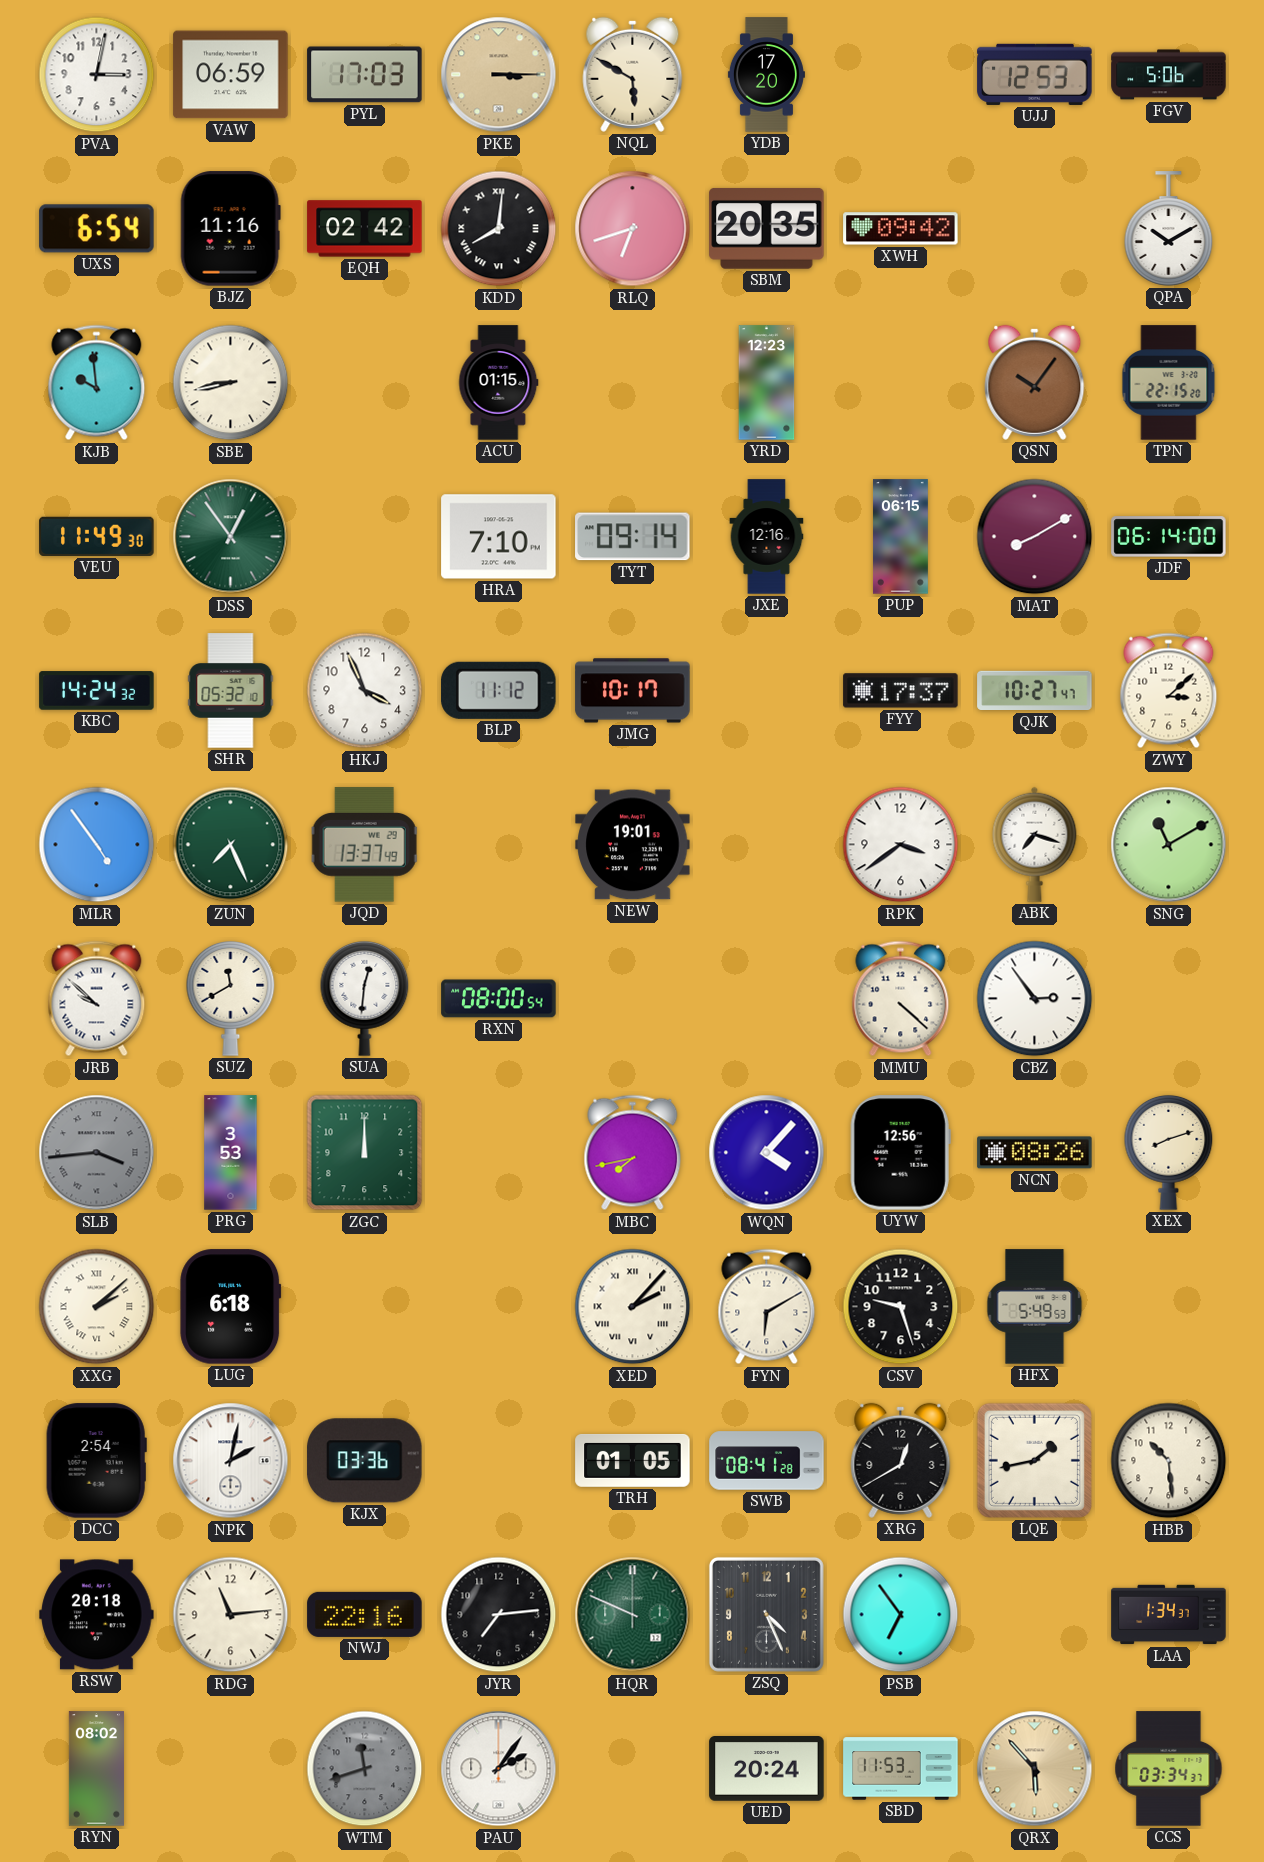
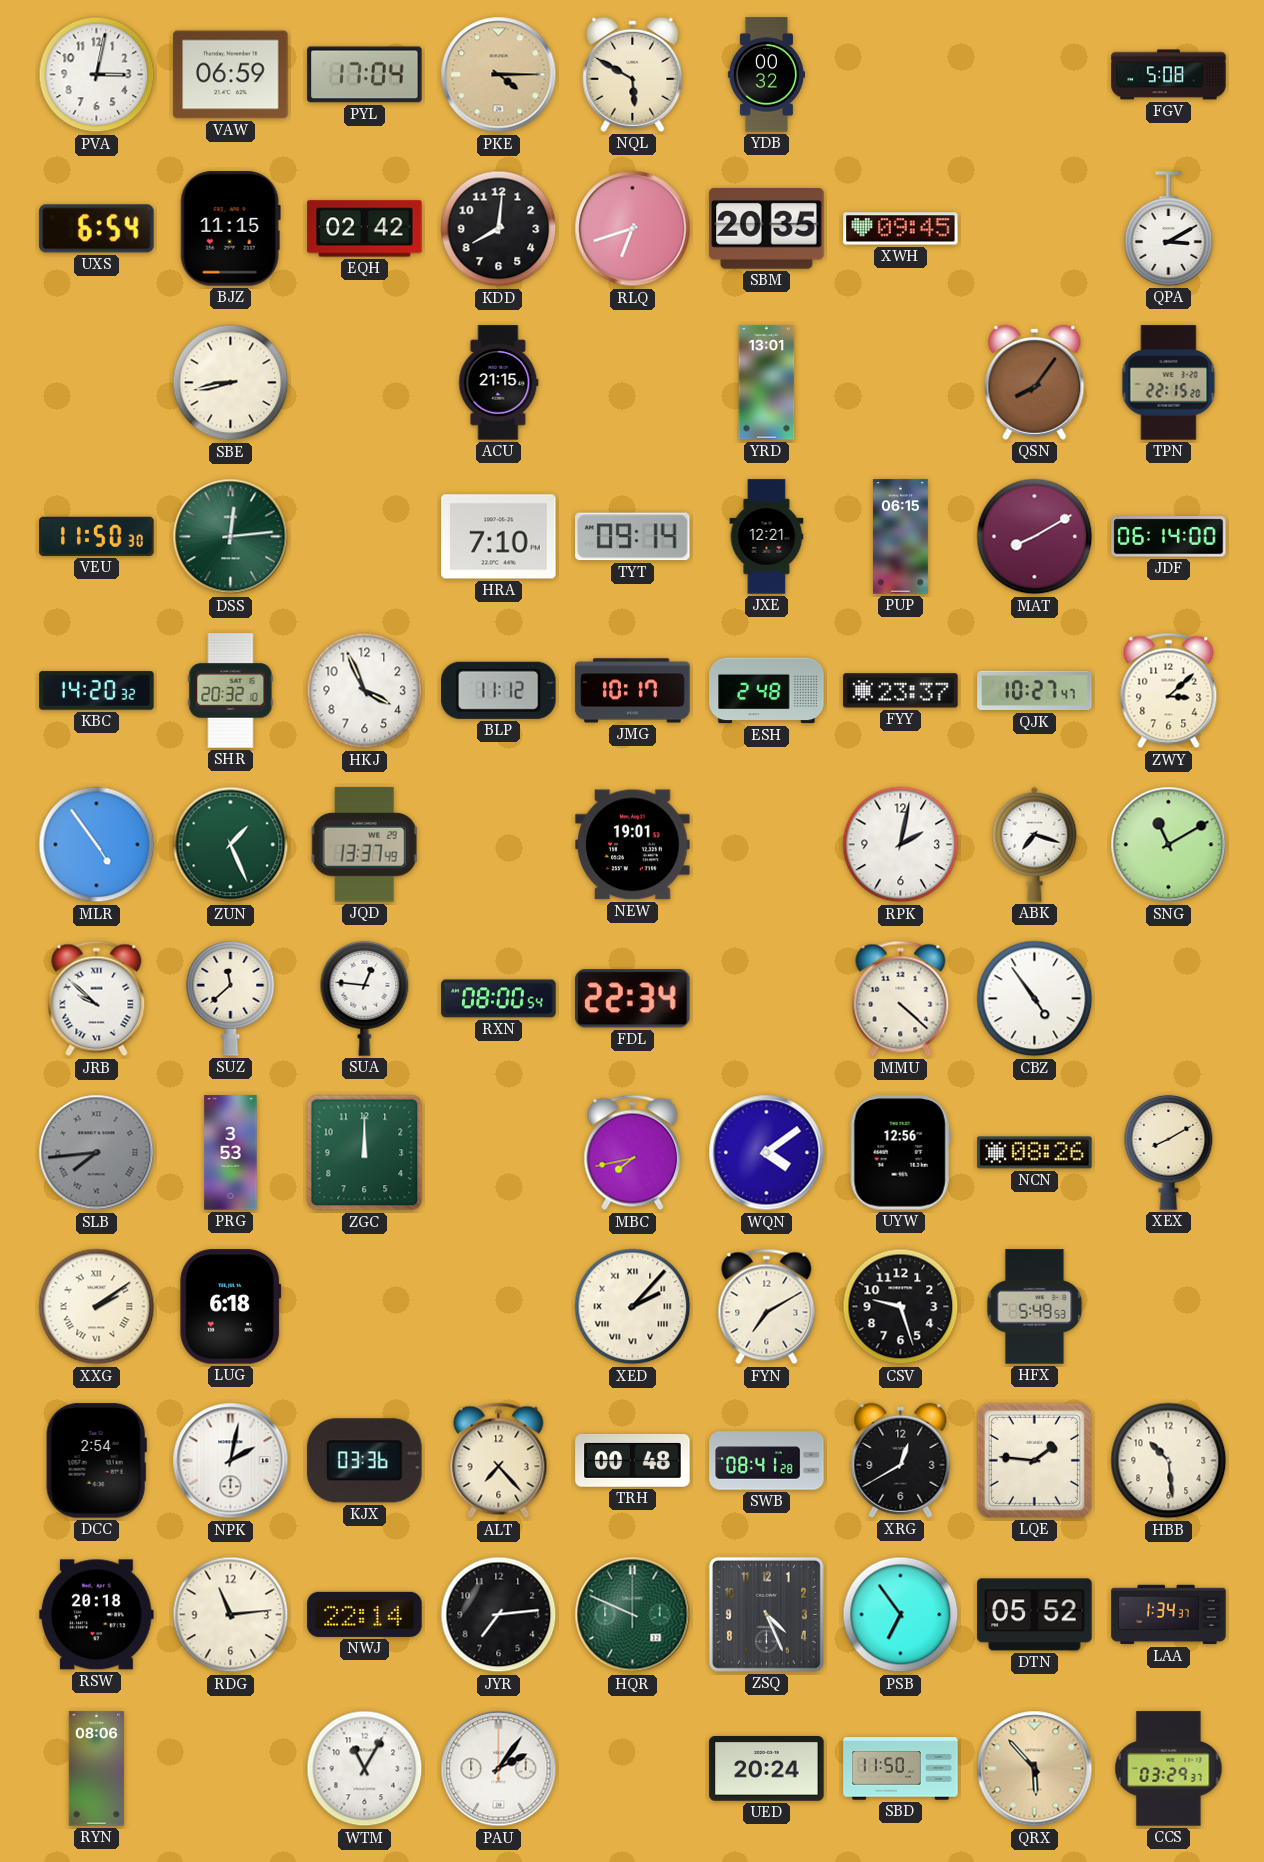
PYL: 17:03 -> 17:04 (365, 75)
PKE: 3:15 -> 4:15 (499, 75)
YDB: 17:20 -> 00:32 (766, 75)
UJJ: 12:53 -> none (1035, 74)
FGV: 5:06 -> 5:08 (1169, 75)
BJZ: 11:16 -> 11:15 (230, 229)
KDD numerals: Roman -> Arabic (499, 229)
XWH: 09:42 -> 09:45 (901, 229)
QPA: 10:10 -> 3:10 (1169, 229)
KJB: 9:59 -> none (97, 383)
ACU: 01:15 -> 21:15 (499, 383)
YRD: 12:23 -> 13:01 (767, 383)
QSN: 10:06 -> 8:06 (1035, 382)
VEU: 11:49 -> 11:50 (97, 536)
DSS: 12:54 -> 12:14 (231, 537)
JXE: 12:16 -> 12:21 (767, 537)
KBC: 14:24 -> 14:20 (97, 691)
SHR: 05:32 -> 20:32 (231, 691)
ESH: none -> 2:48 (767, 691)
FYY: 17:37 -> 23:37 (901, 691)
ZUN: 7:26 -> 1:26 (231, 845)
RPK: 3:39 -> 2:02 (901, 845)
SUZ: 11:40 -> 11:38 (231, 998)
SUA: 12:31 -> 12:46 (365, 998)
FDL: none -> 22:34 (633, 999)
CBZ: 2:54 -> 4:54 (1035, 999)
SLB: 3:44 -> 7:44 (97, 1153)
WQN: 4:07 -> 4:09 (767, 1153)
XEX: 8:12 -> 8:10 (1169, 1152)
XXG: 2:08 -> 2:09 (97, 1307)
FYN: 6:10 -> 7:10 (767, 1307)
ALT: none -> 7:23 (499, 1461)
TRH: 01:05 -> 00:48 (633, 1460)
LQE: 1:43 -> 1:46 (1034, 1460)
NWJ: 22:16 -> 22:14 (365, 1614)
DTN: none -> 05:52 (1035, 1615)
RYN: 08:02 -> 08:06 (96, 1769)
WTM: 11:42 -> 11:05 (365, 1769)
WTM dial: grey -> white (365, 1769)
SBD: 11:53 -> 11:50 (901, 1769)
CCS: 03:34 -> 03:29 (1169, 1769)
